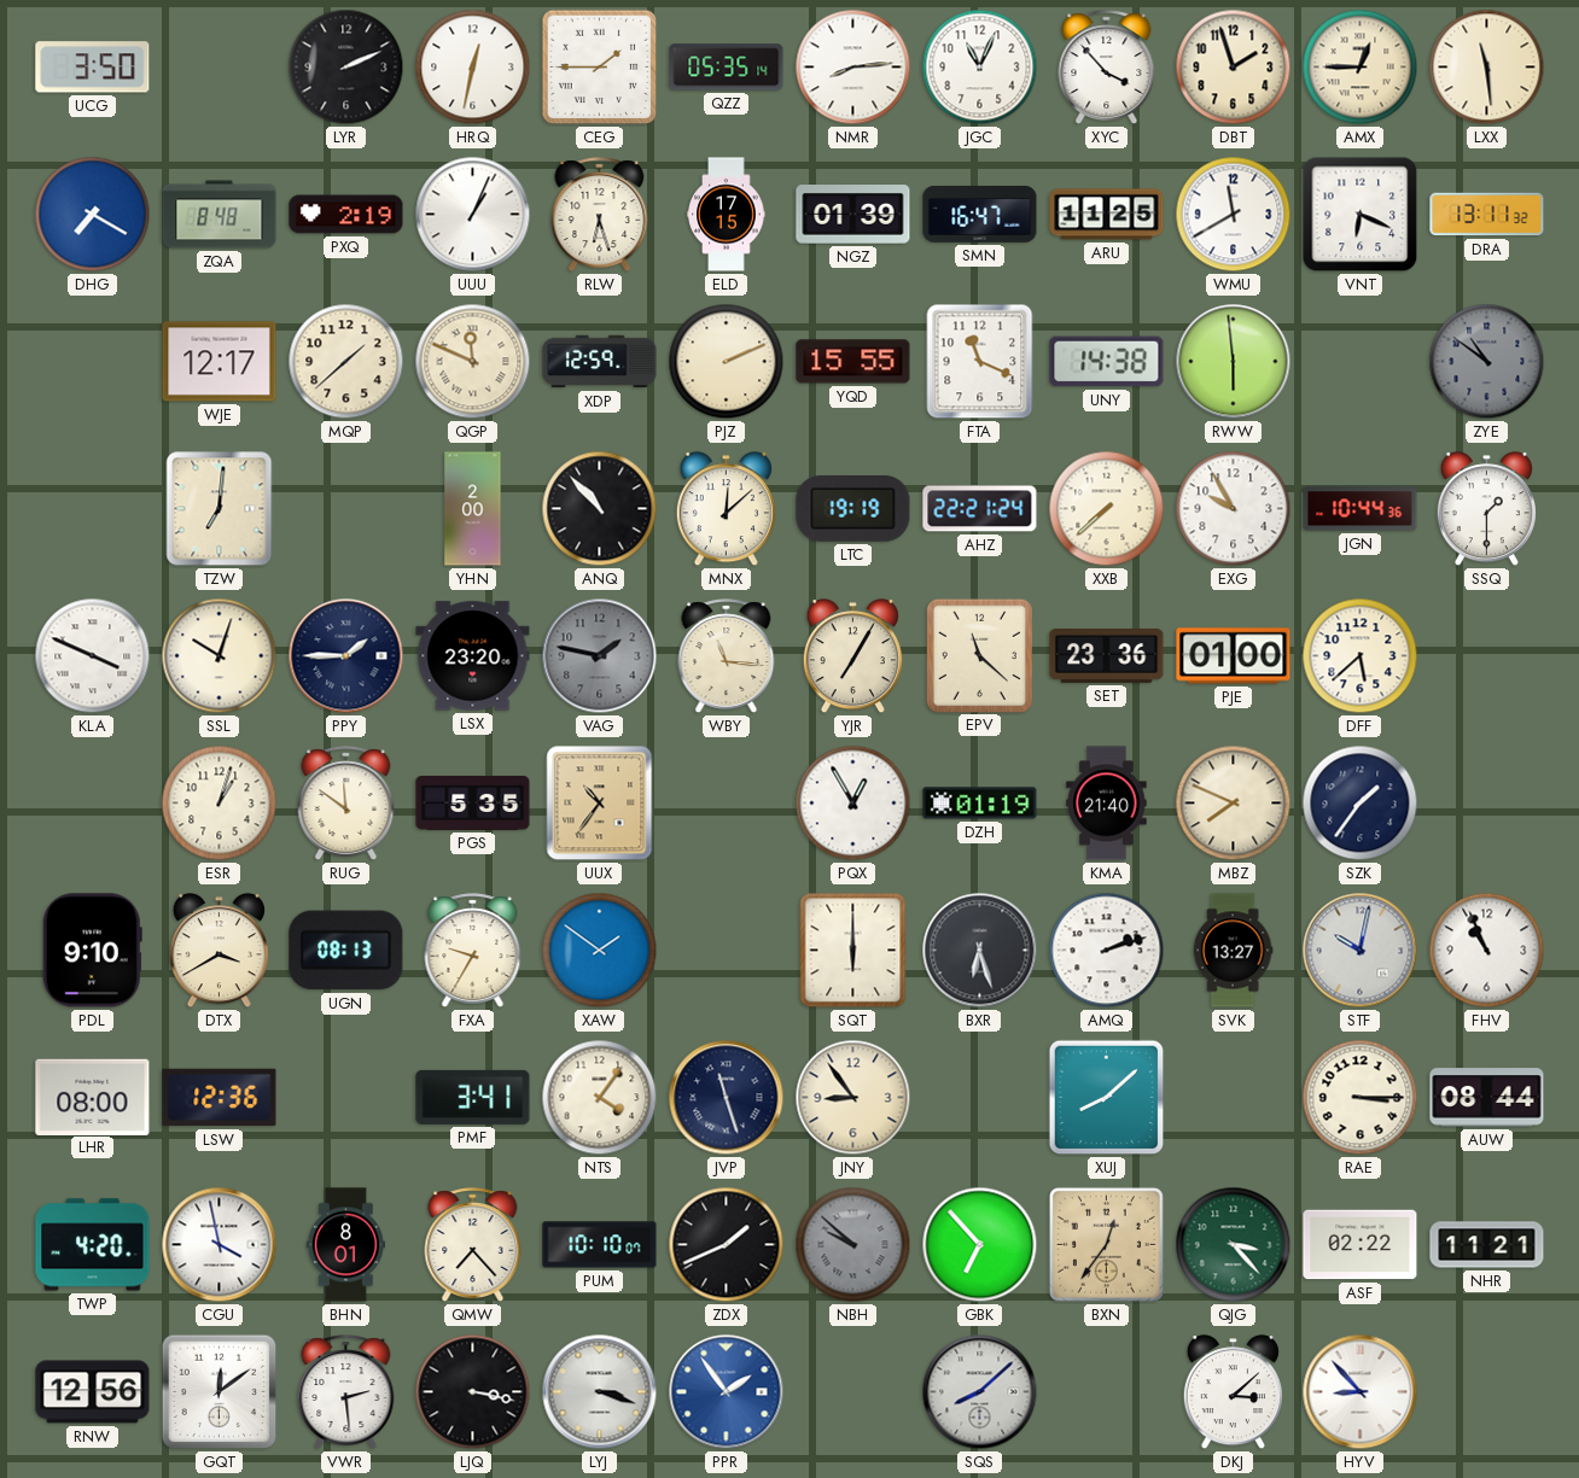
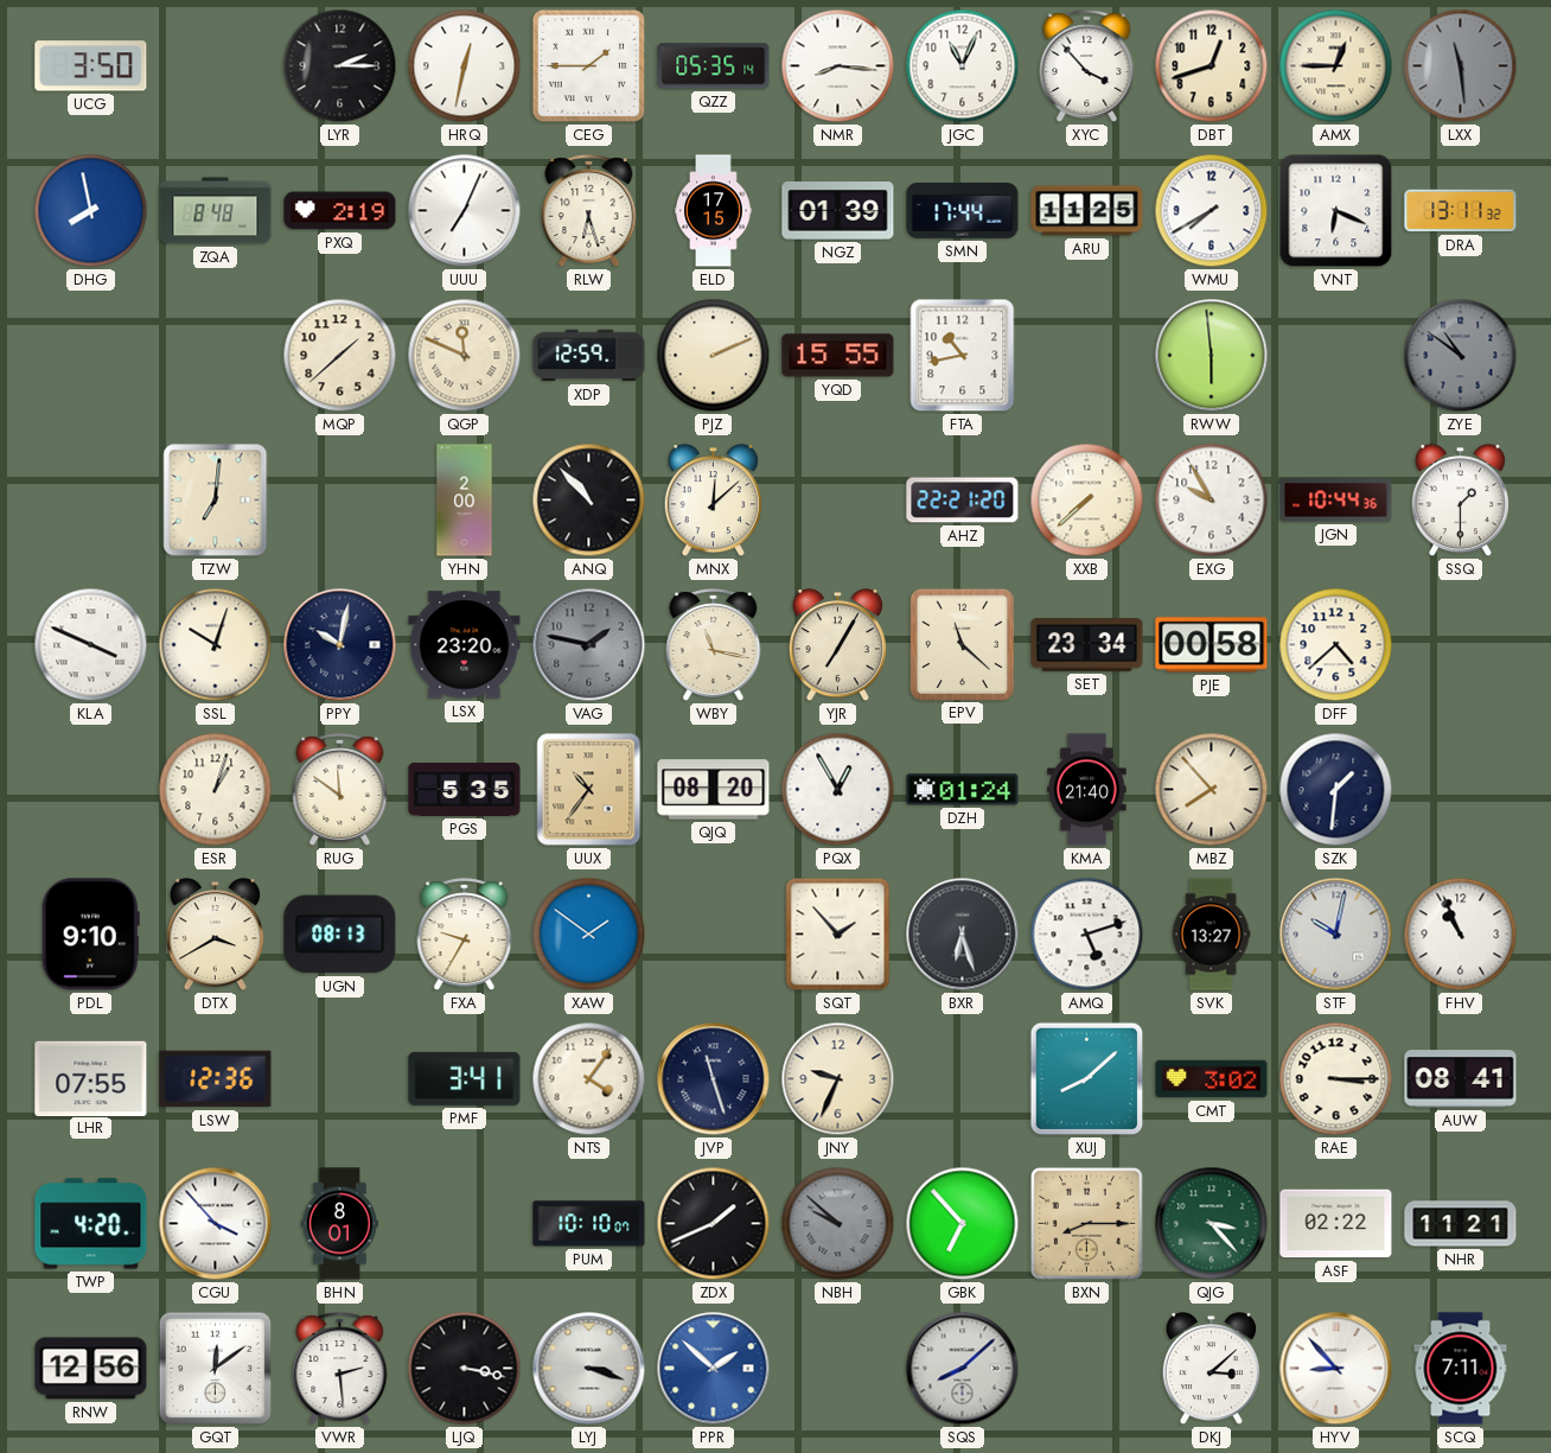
LYR: 2:11 -> 2:15 (340, 66)
NMR: 8:14 -> 8:16 (838, 66)
DBT: 1:57 -> 12:42 (1212, 66)
LXX dial: cream -> grey (1461, 66)
DHG: 7:20 -> 7:58 (91, 211)
UUU: 1:04 -> 7:04 (465, 211)
SMN: 16:47 -> 17:44 (963, 210)
WMU: 11:40 -> 7:40 (1212, 211)
WJE: 12:17 -> none (220, 362)
FTA: 11:19 -> 10:43 (963, 356)
UNY: 14:38 -> none (1107, 362)
LTC: 19:19 -> none (853, 509)
AHZ: 22:21:24 -> 22:21:20 (963, 501)
PPY: 1:45 -> 10:02 (340, 645)
WBY: 11:16 -> 11:17 (714, 645)
SET: 23:36 -> 23:34 (1087, 645)
PJE: 01:00 -> 00:58 (1212, 645)
DFF: 5:38 -> 4:38 (1336, 645)
QJQ: none -> 08:20 (714, 790)
DZH: 01:19 -> 01:24 (963, 790)
MBZ: 7:49 -> 7:53 (1212, 790)
SZK: 1:36 -> 1:31 (1336, 790)
SQT: 6:00 -> 1:53 (838, 935)
AMQ: 2:12 -> 5:12 (1087, 935)
LHR: 08:00 -> 07:55 (91, 1078)
JNY: 8:54 -> 9:34 (838, 1079)
CMT: none -> 3:02 (1212, 1079)
AUW: 08:44 -> 08:41 (1461, 1079)
CGU: 3:58 -> 3:53 (216, 1224)
QMW: 7:23 -> none (473, 1245)
BXN: 12:36 -> 8:15 (1086, 1223)
PPR: 1:54 -> 1:52 (714, 1369)
SCQ: none -> 7:11 (1461, 1369)
